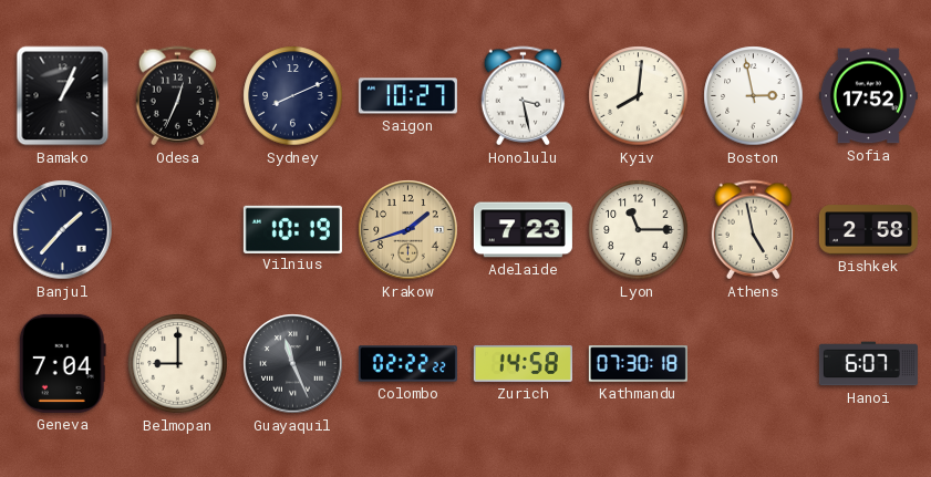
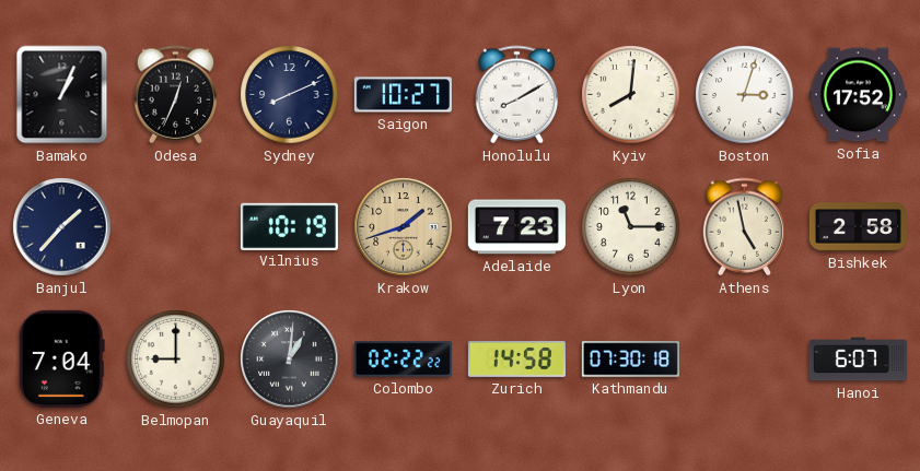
Honolulu: 3:28 -> 8:10 (517, 95)
Boston: 2:58 -> 3:03 (745, 95)
Guayaquil: 11:26 -> 1:01 (290, 360)
